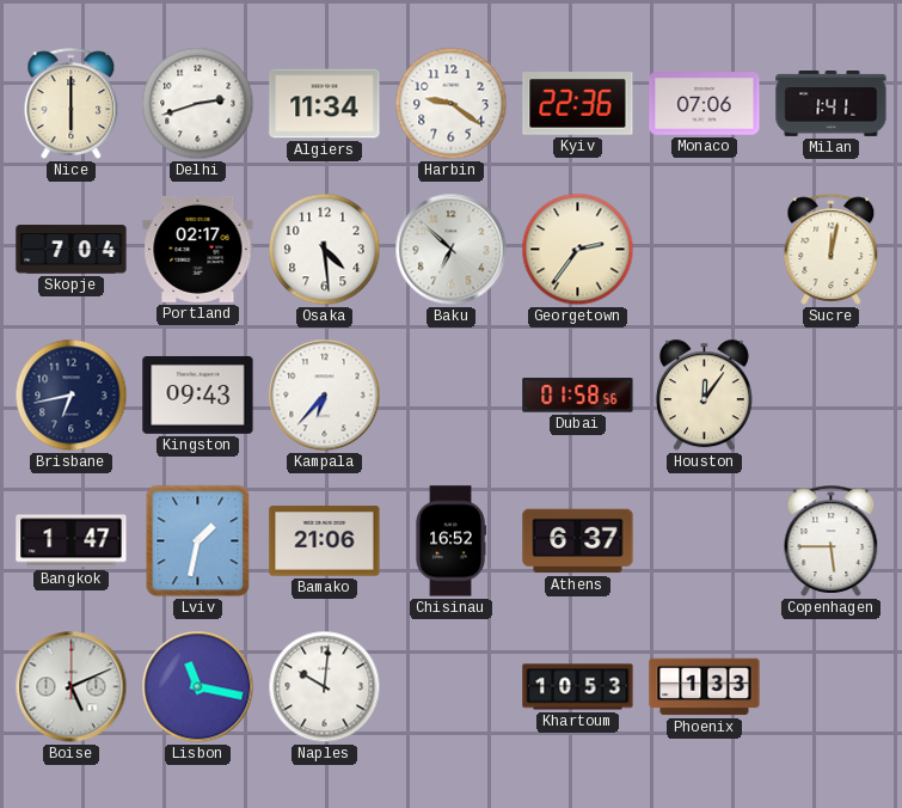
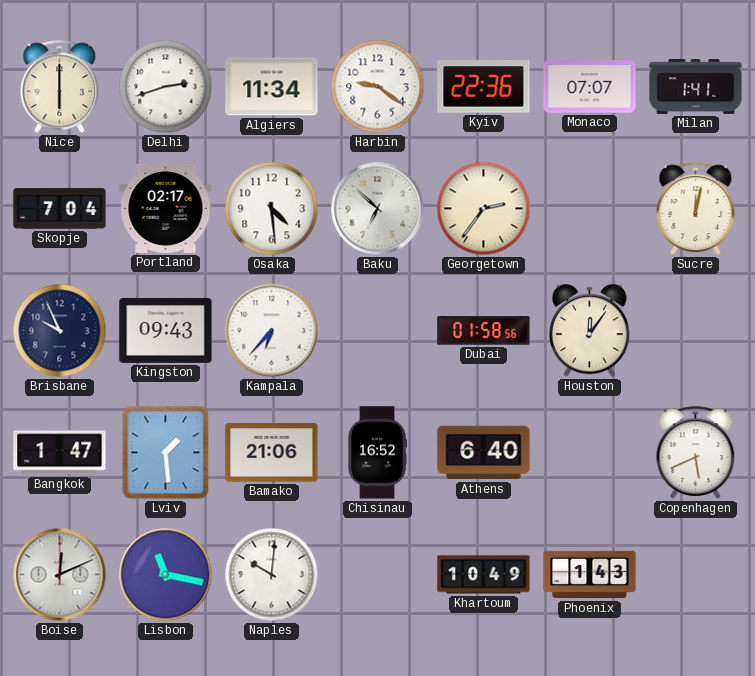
Monaco: 07:06 -> 07:07 (590, 87)
Brisbane: 6:43 -> 9:56 (60, 331)
Lviv: 1:32 -> 1:29 (166, 453)
Athens: 6:37 -> 6:40 (484, 453)
Copenhagen: 5:45 -> 5:41 (696, 452)
Boise: 5:11 -> 12:11 (60, 575)
Khartoum: 10:53 -> 10:49 (484, 575)
Phoenix: 1:33 -> 1:43 (590, 575)
